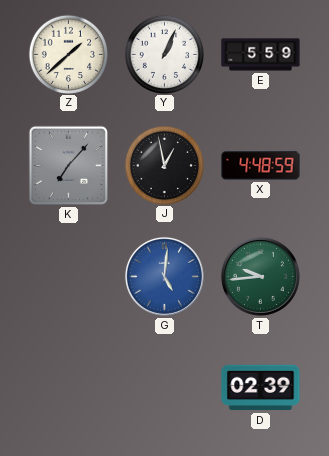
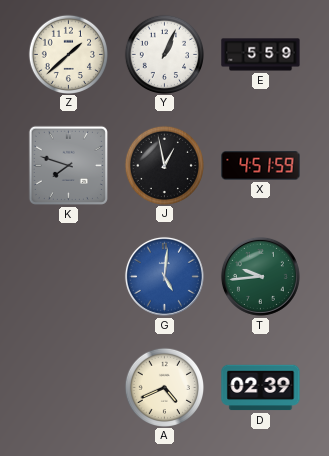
K: 7:07 -> 7:48 (68, 165)
X: 4:48 -> 4:51 (261, 166)
A: none -> 4:41 (164, 387)
